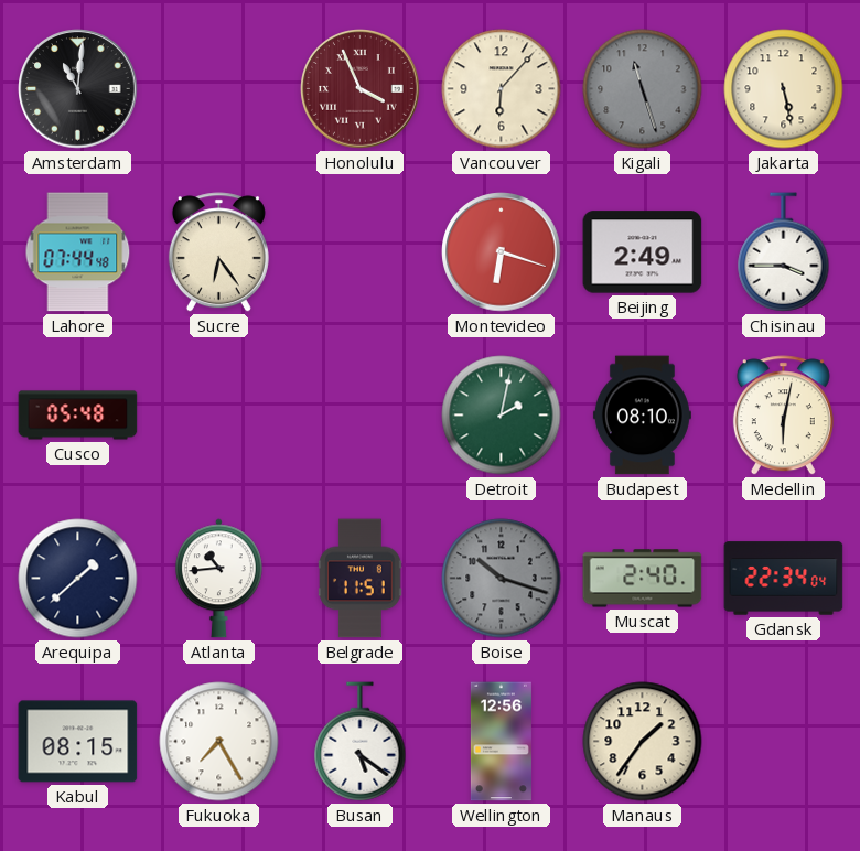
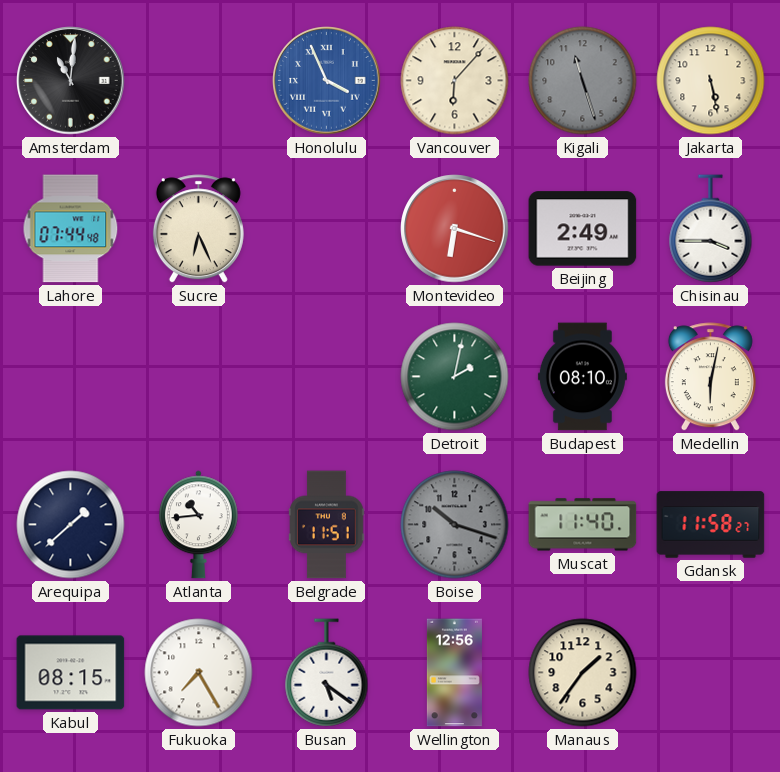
Honolulu dial: burgundy -> blue (327, 81)
Sucre: 6:24 -> 6:26 (198, 229)
Cusco: 05:48 -> none (78, 416)
Muscat: 2:40 -> 11:40 (583, 525)
Gdansk: 22:34 -> 11:58 (711, 525)
